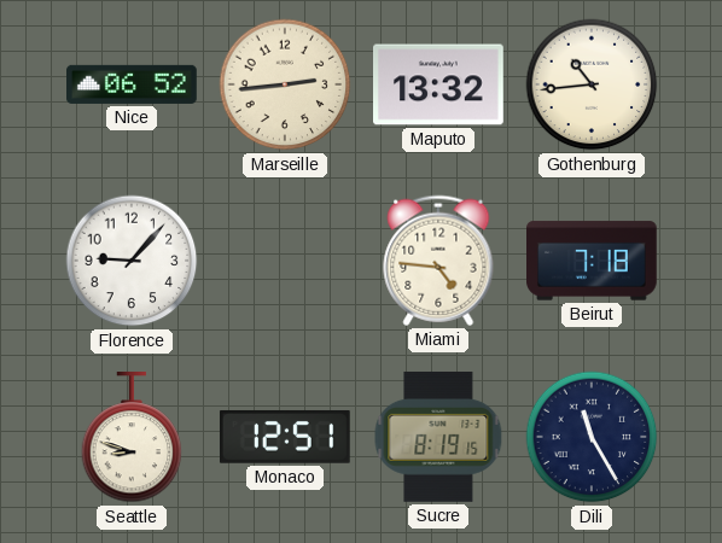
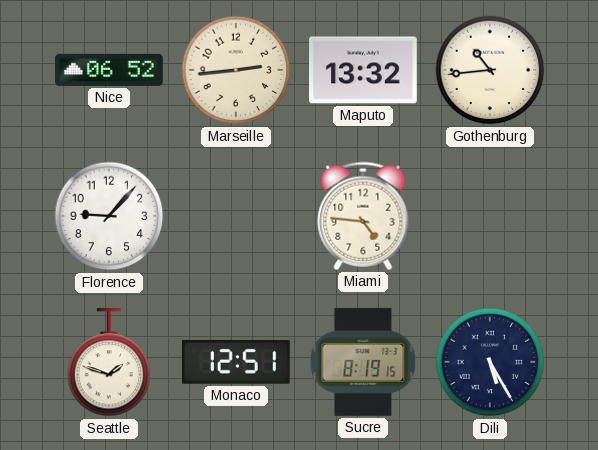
Beirut: 7:18 -> none (593, 261)
Seattle: 8:48 -> 1:48 (109, 363)
Dili: 11:25 -> 5:25 (490, 362)
